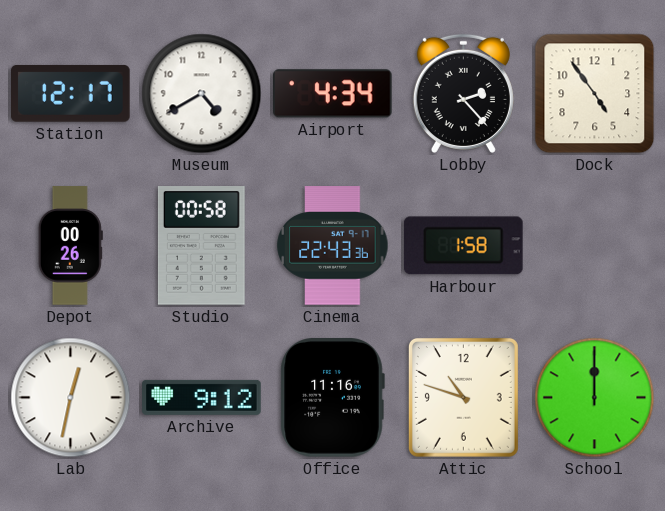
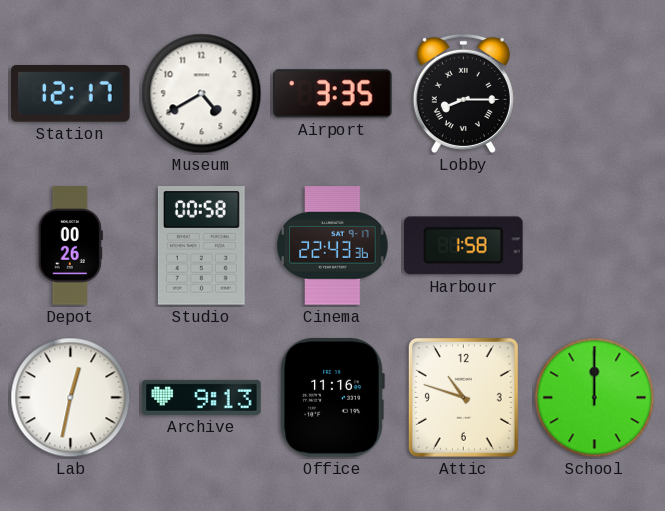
Airport: 4:34 -> 3:35 (333, 94)
Lobby: 2:23 -> 8:15 (463, 93)
Dock: 4:54 -> none (595, 94)
Archive: 9:12 -> 9:13 (202, 397)
